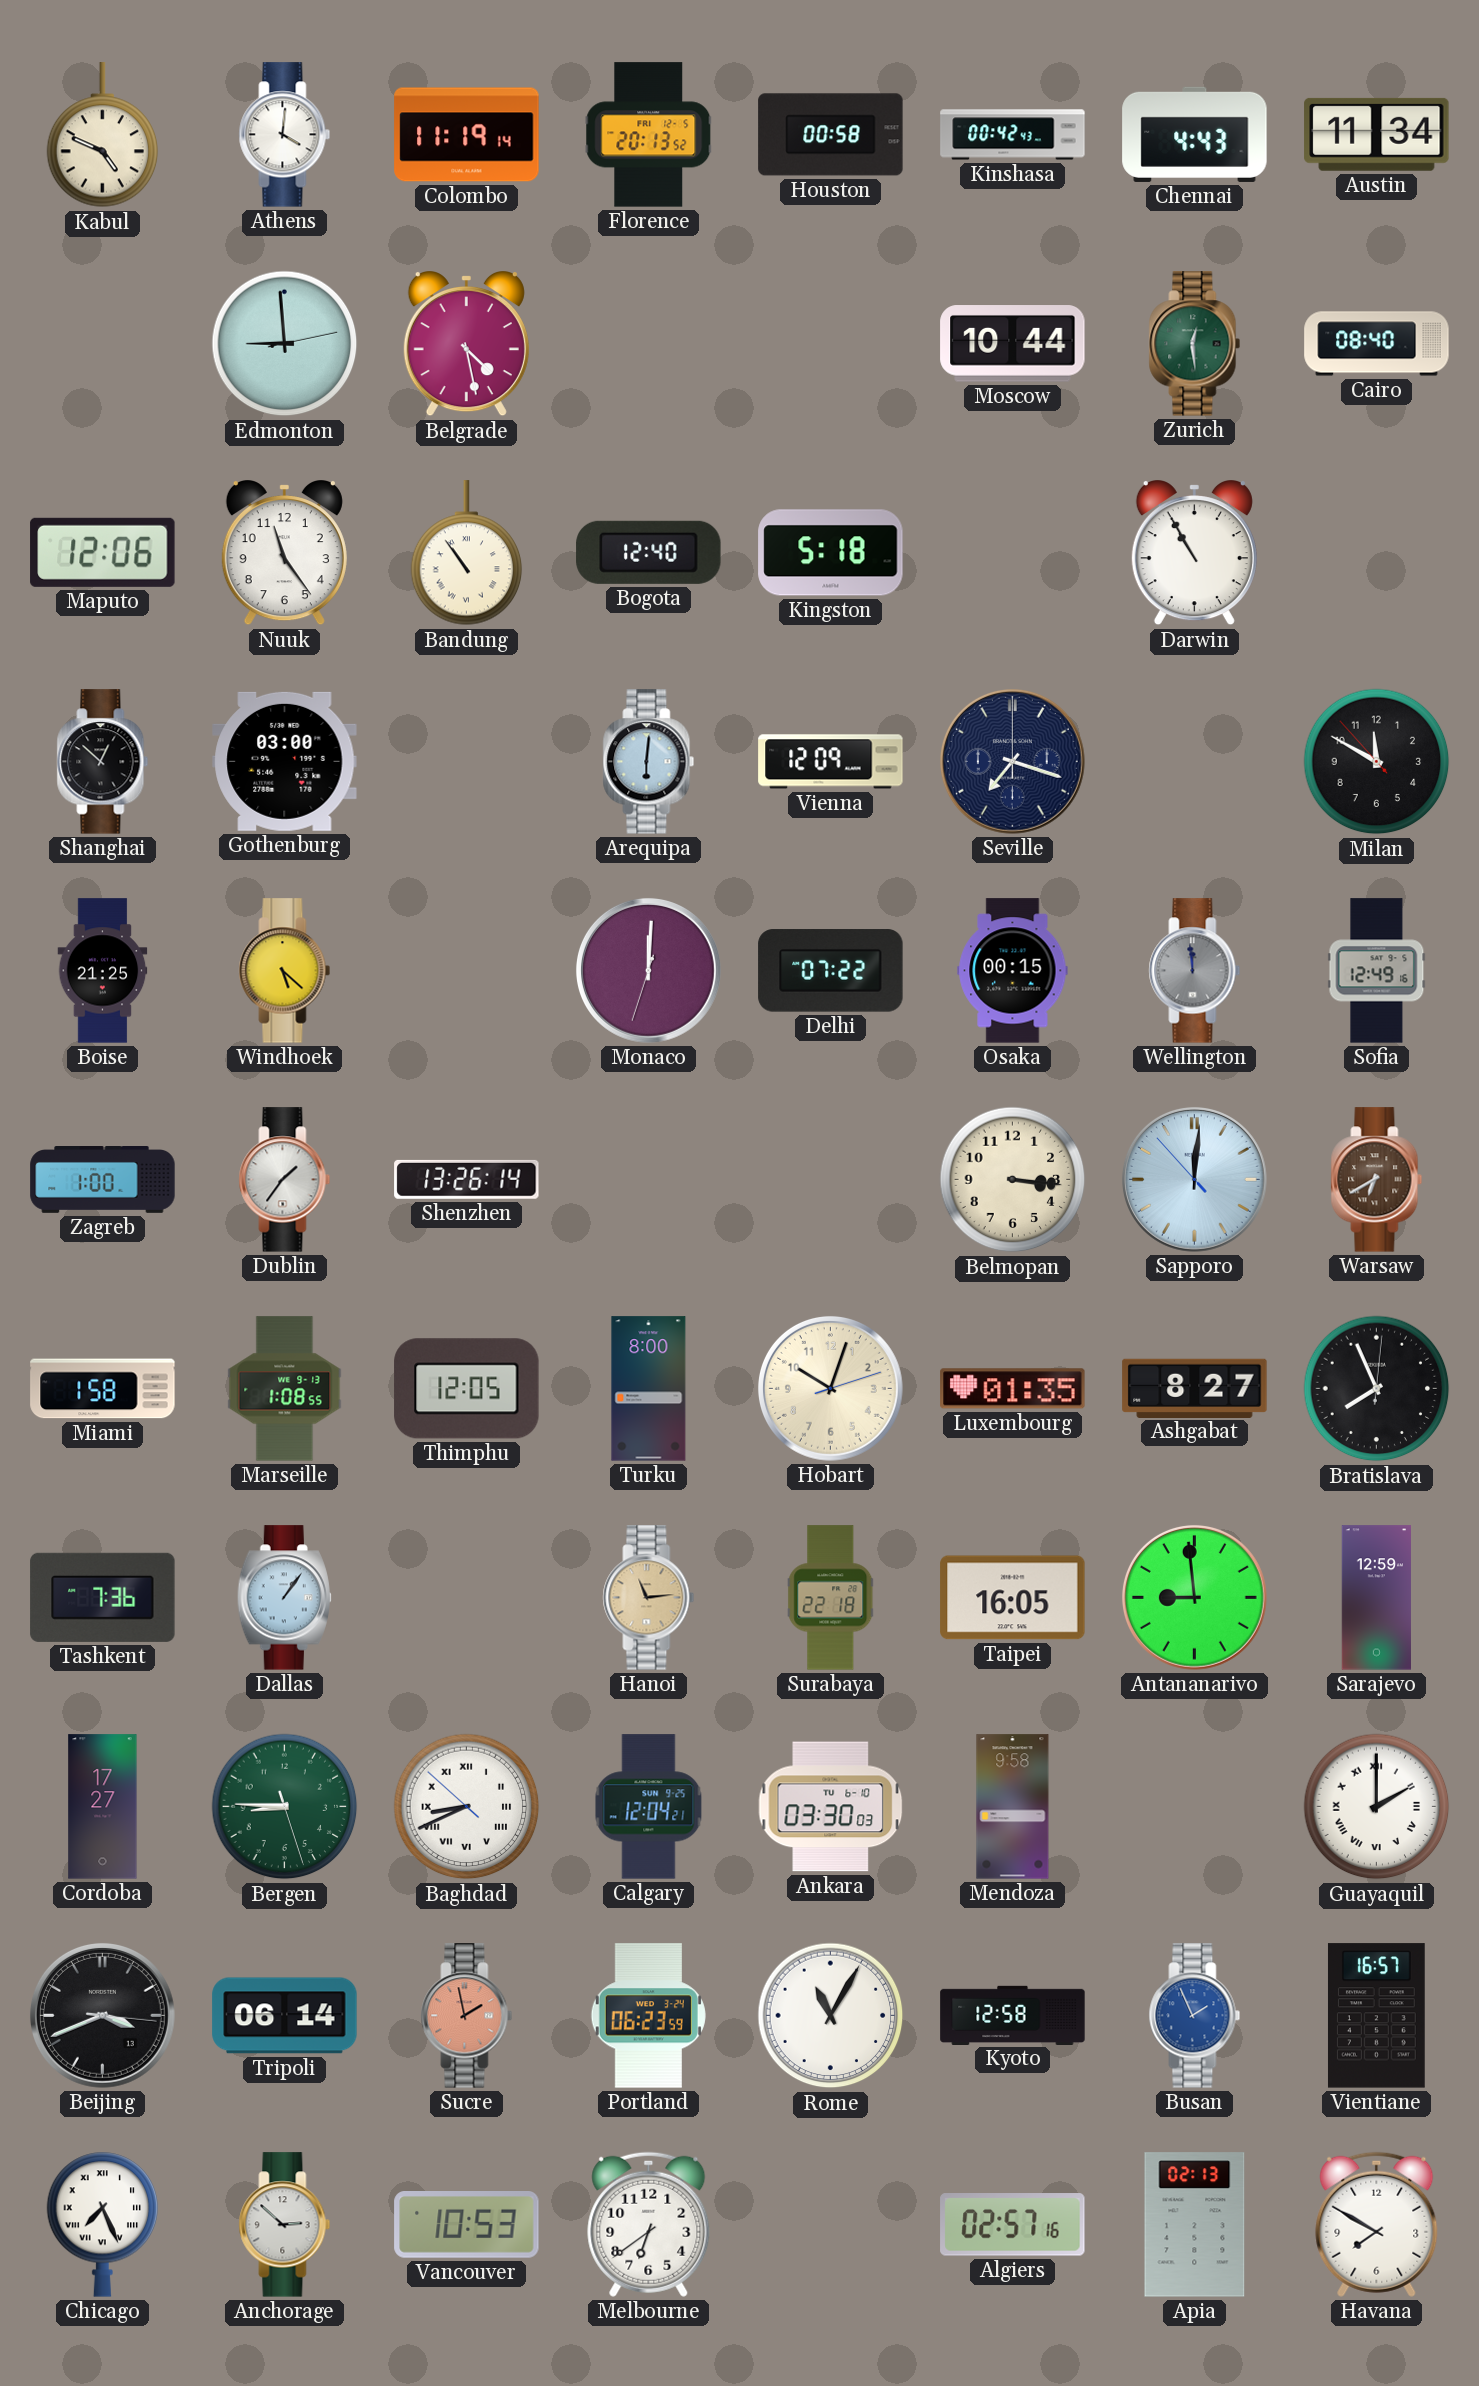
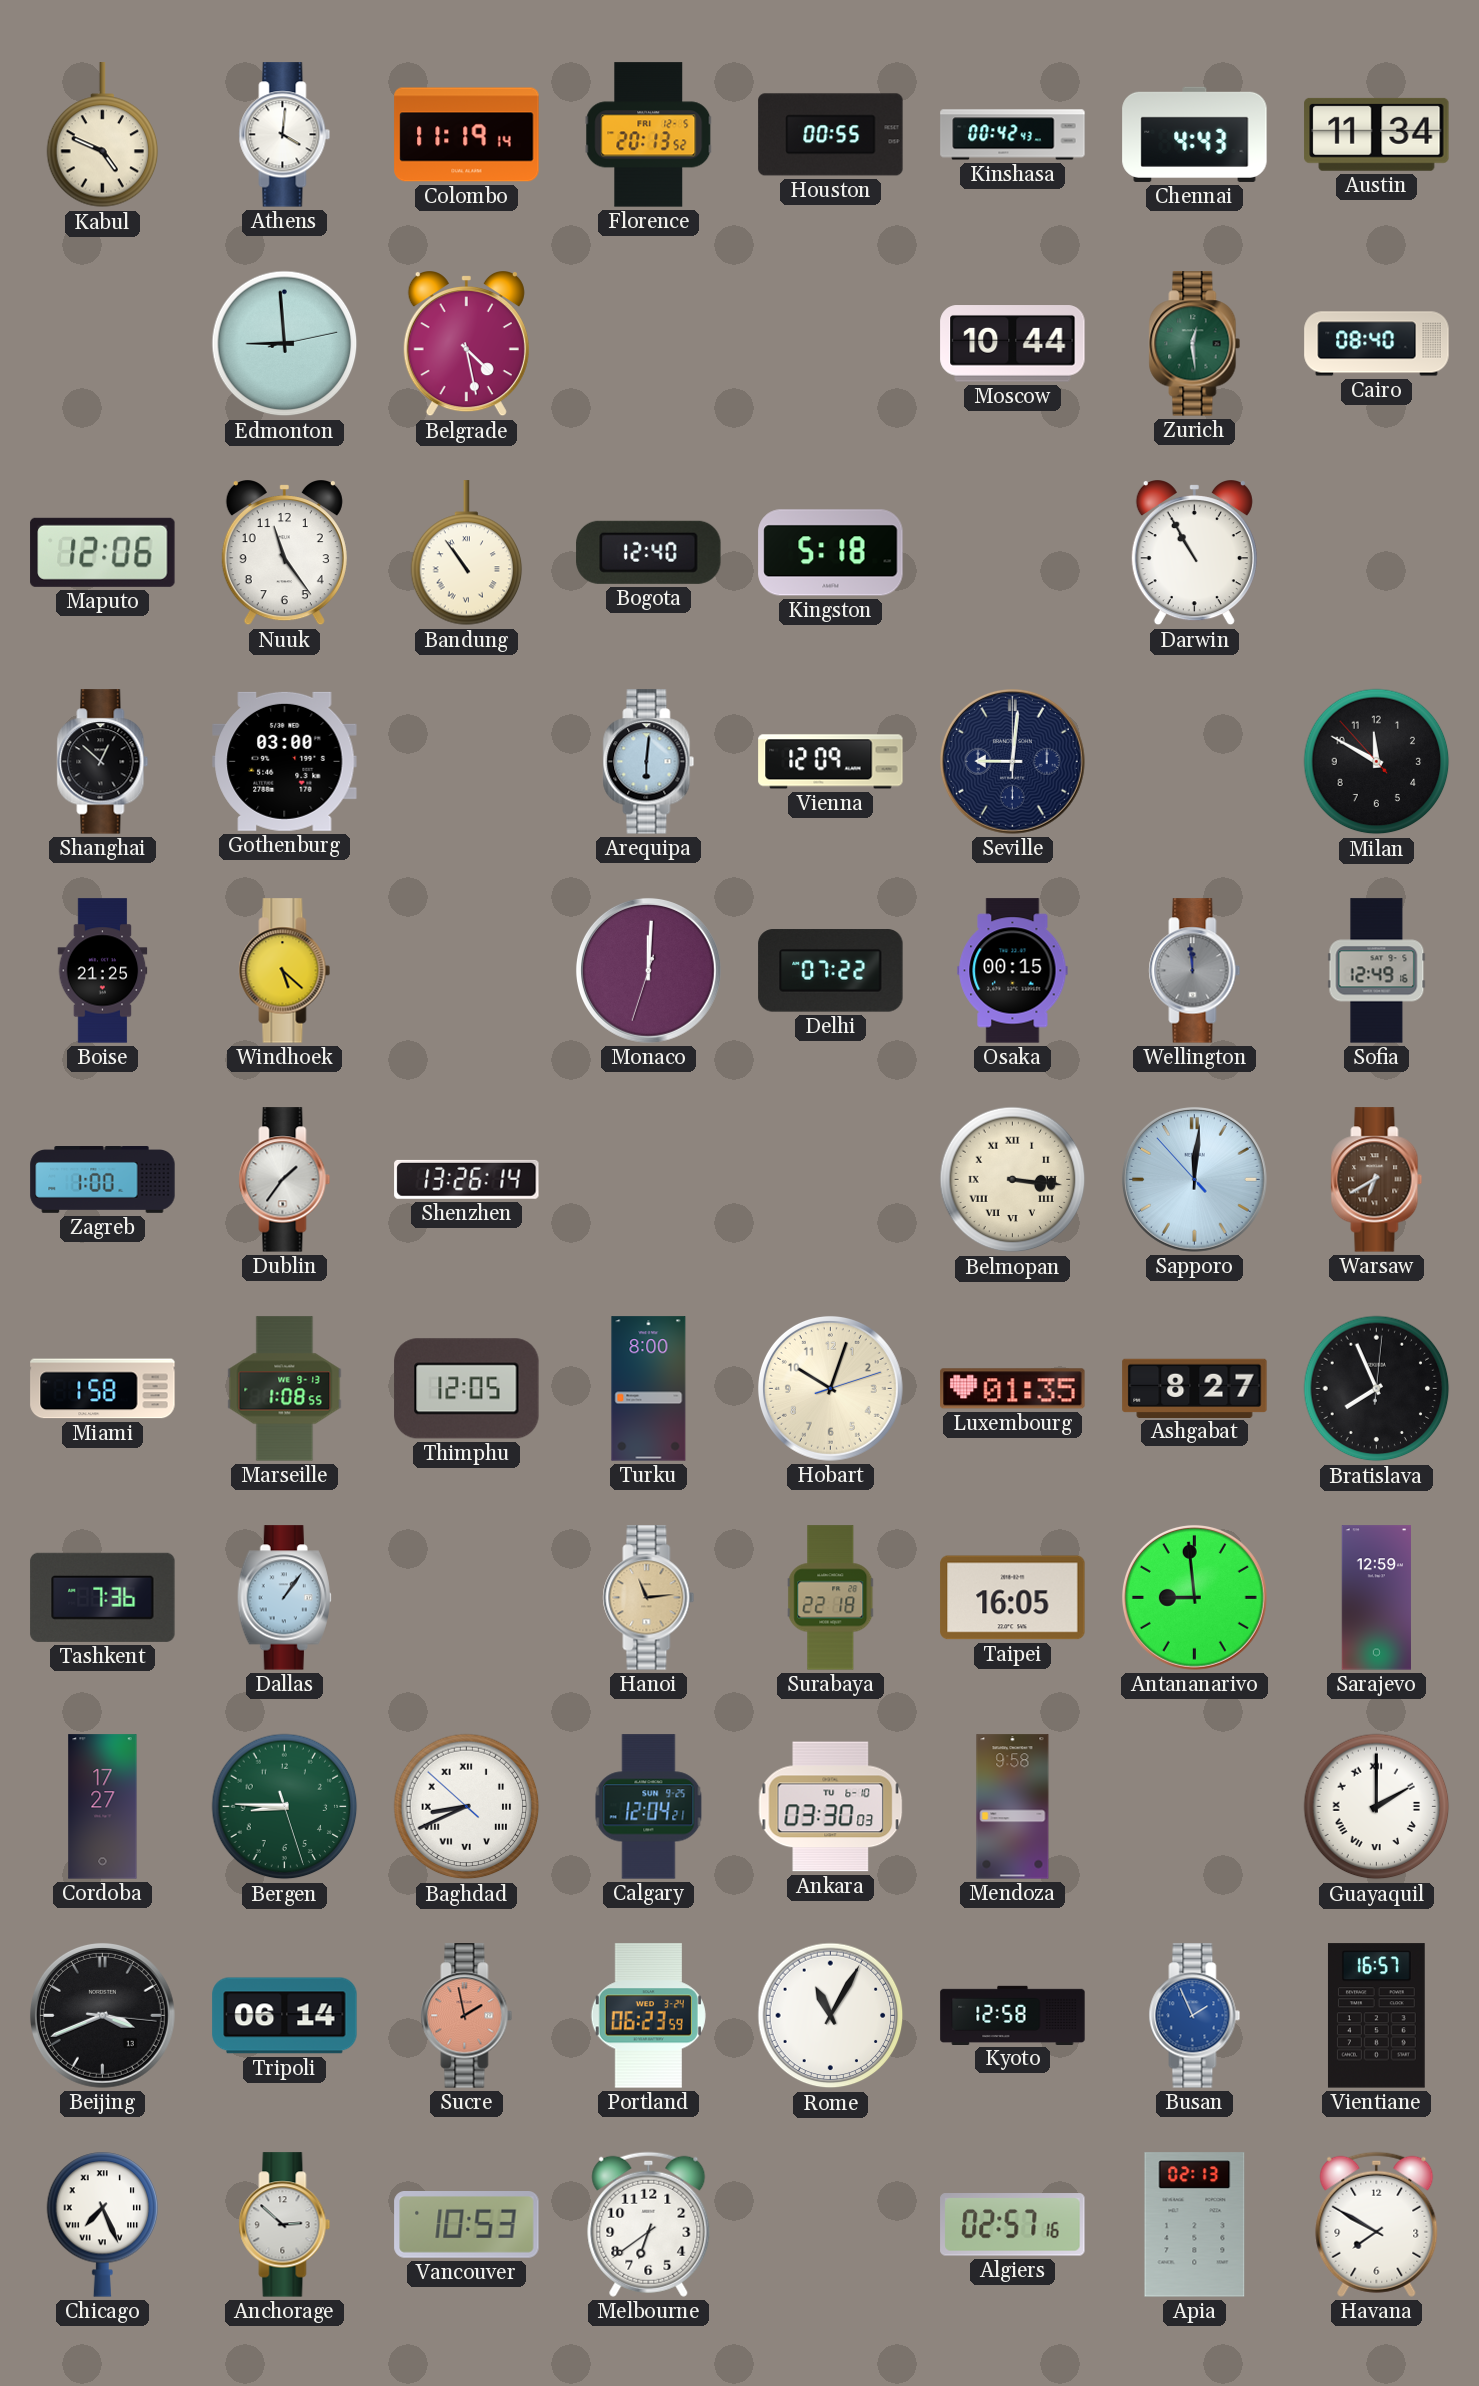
Houston: 00:58 -> 00:55 (831, 135)
Seville: 7:18 -> 9:01 (1012, 761)
Belmopan numerals: Arabic -> Roman (1013, 1180)
